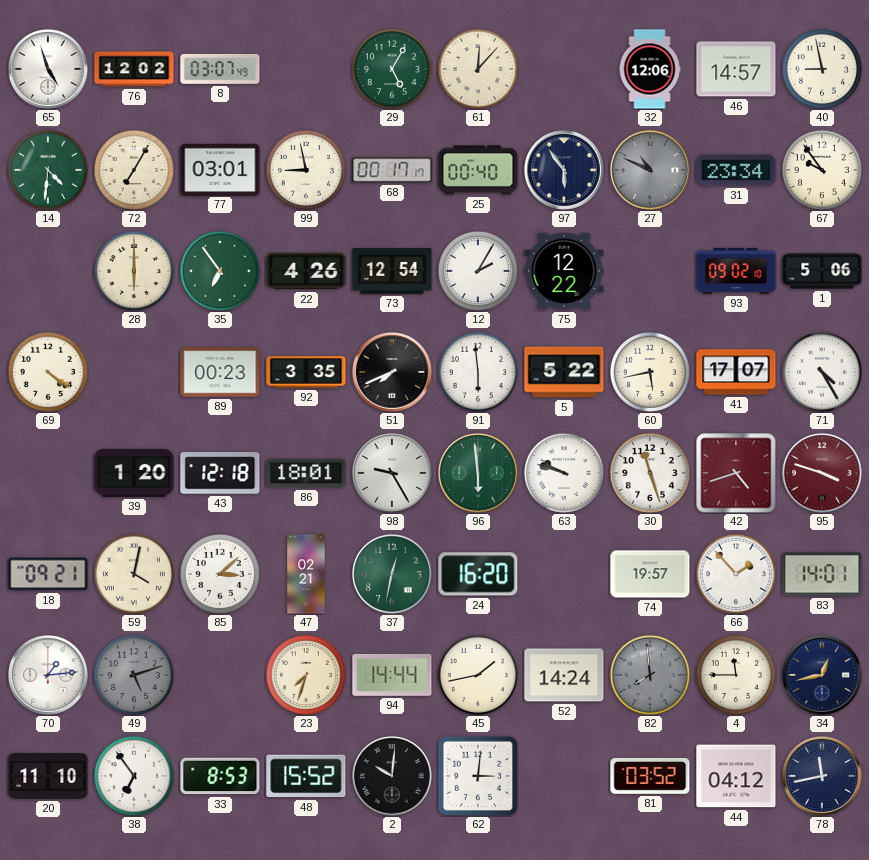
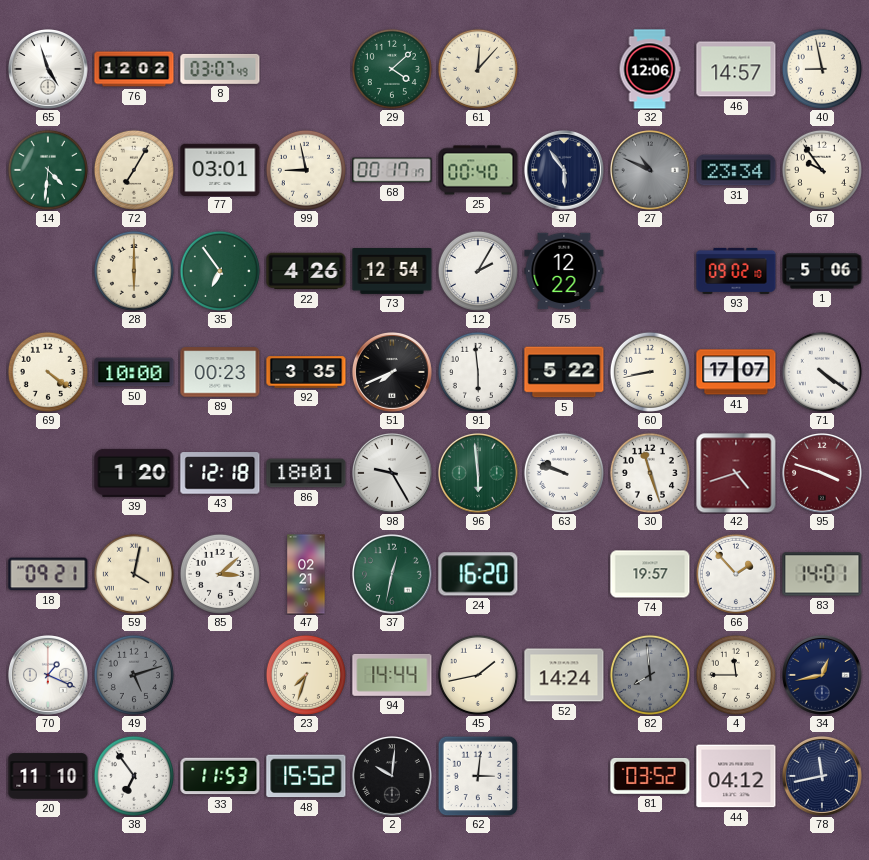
29: 5:05 -> 4:08 (392, 69)
50: none -> 10:00 (134, 372)
60: 5:43 -> 8:43 (650, 372)
71: 4:25 -> 4:21 (822, 372)
70: 1:14 -> 1:19 (49, 676)
33: 8:53 -> 11:53 (220, 776)
